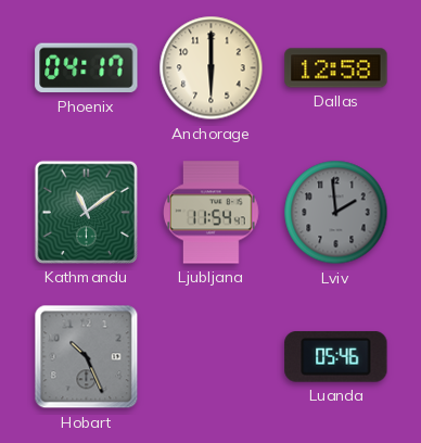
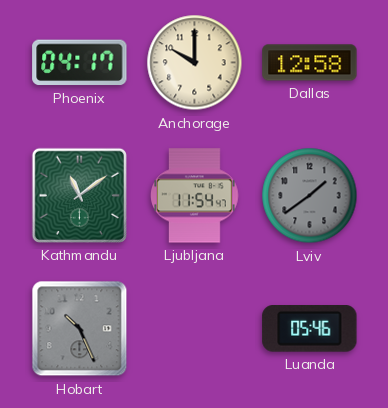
Anchorage: 6:00 -> 10:00 (195, 63)
Lviv: 1:59 -> 1:39 (310, 196)
